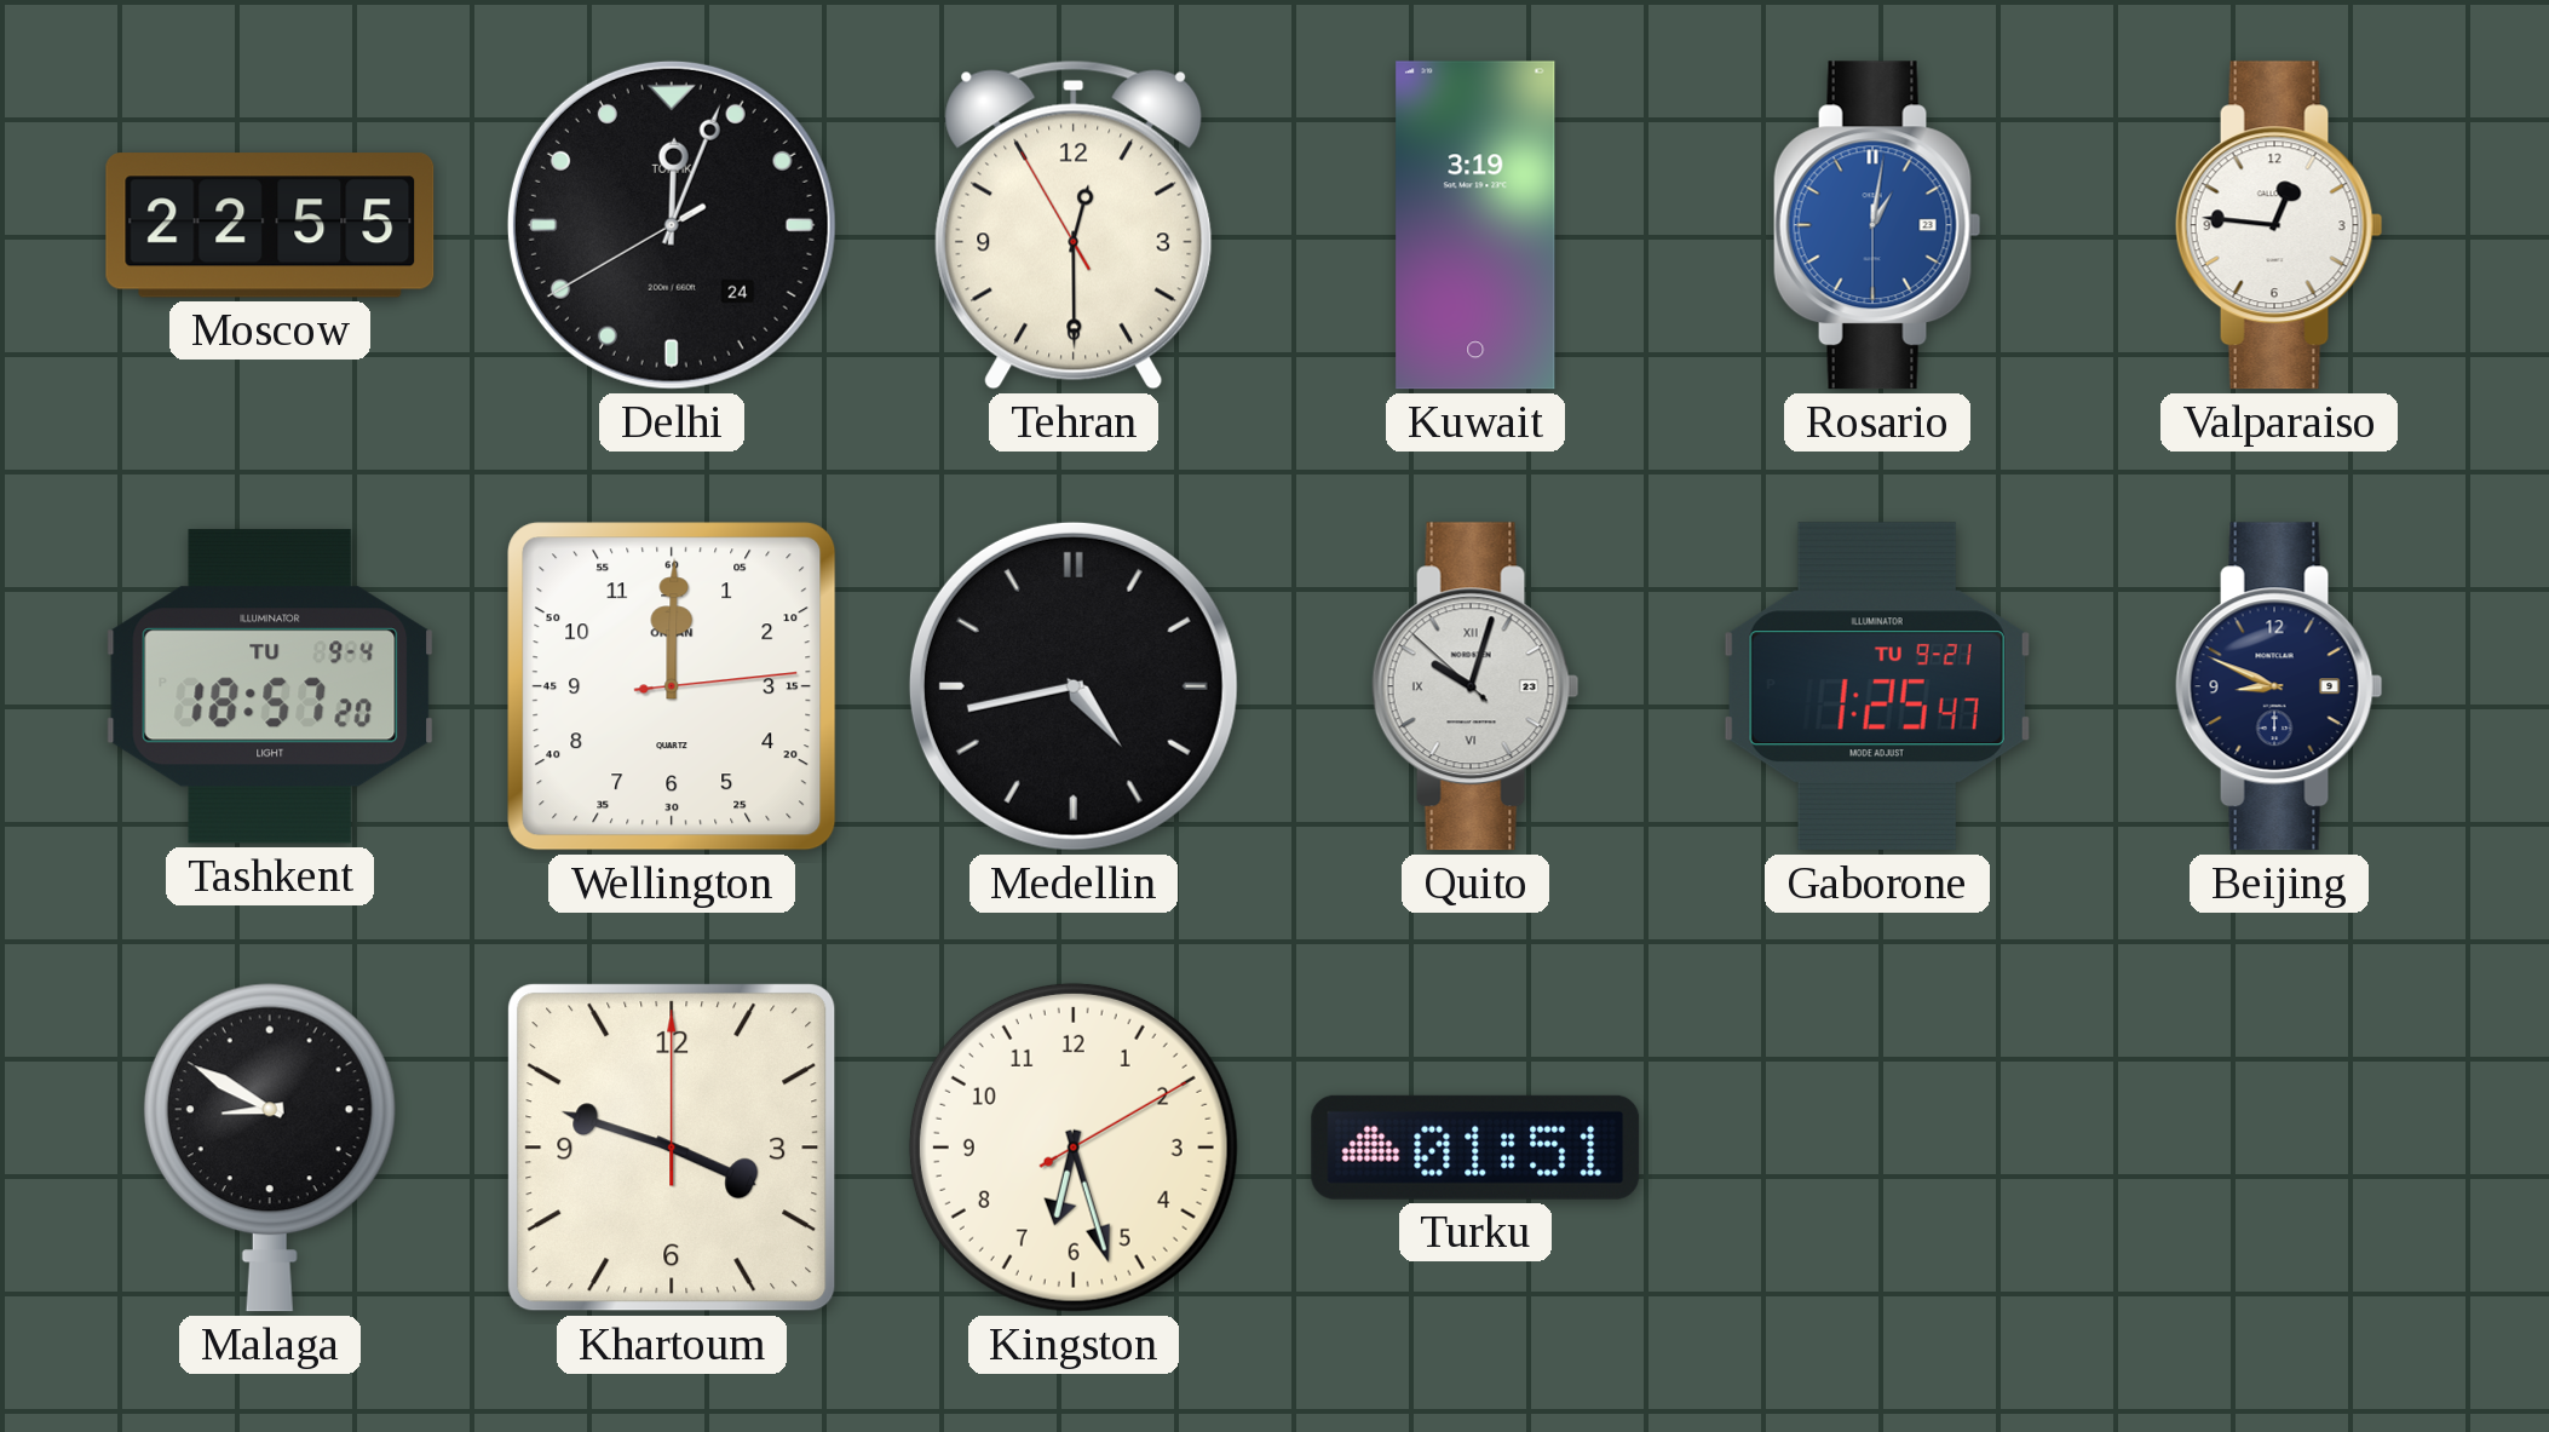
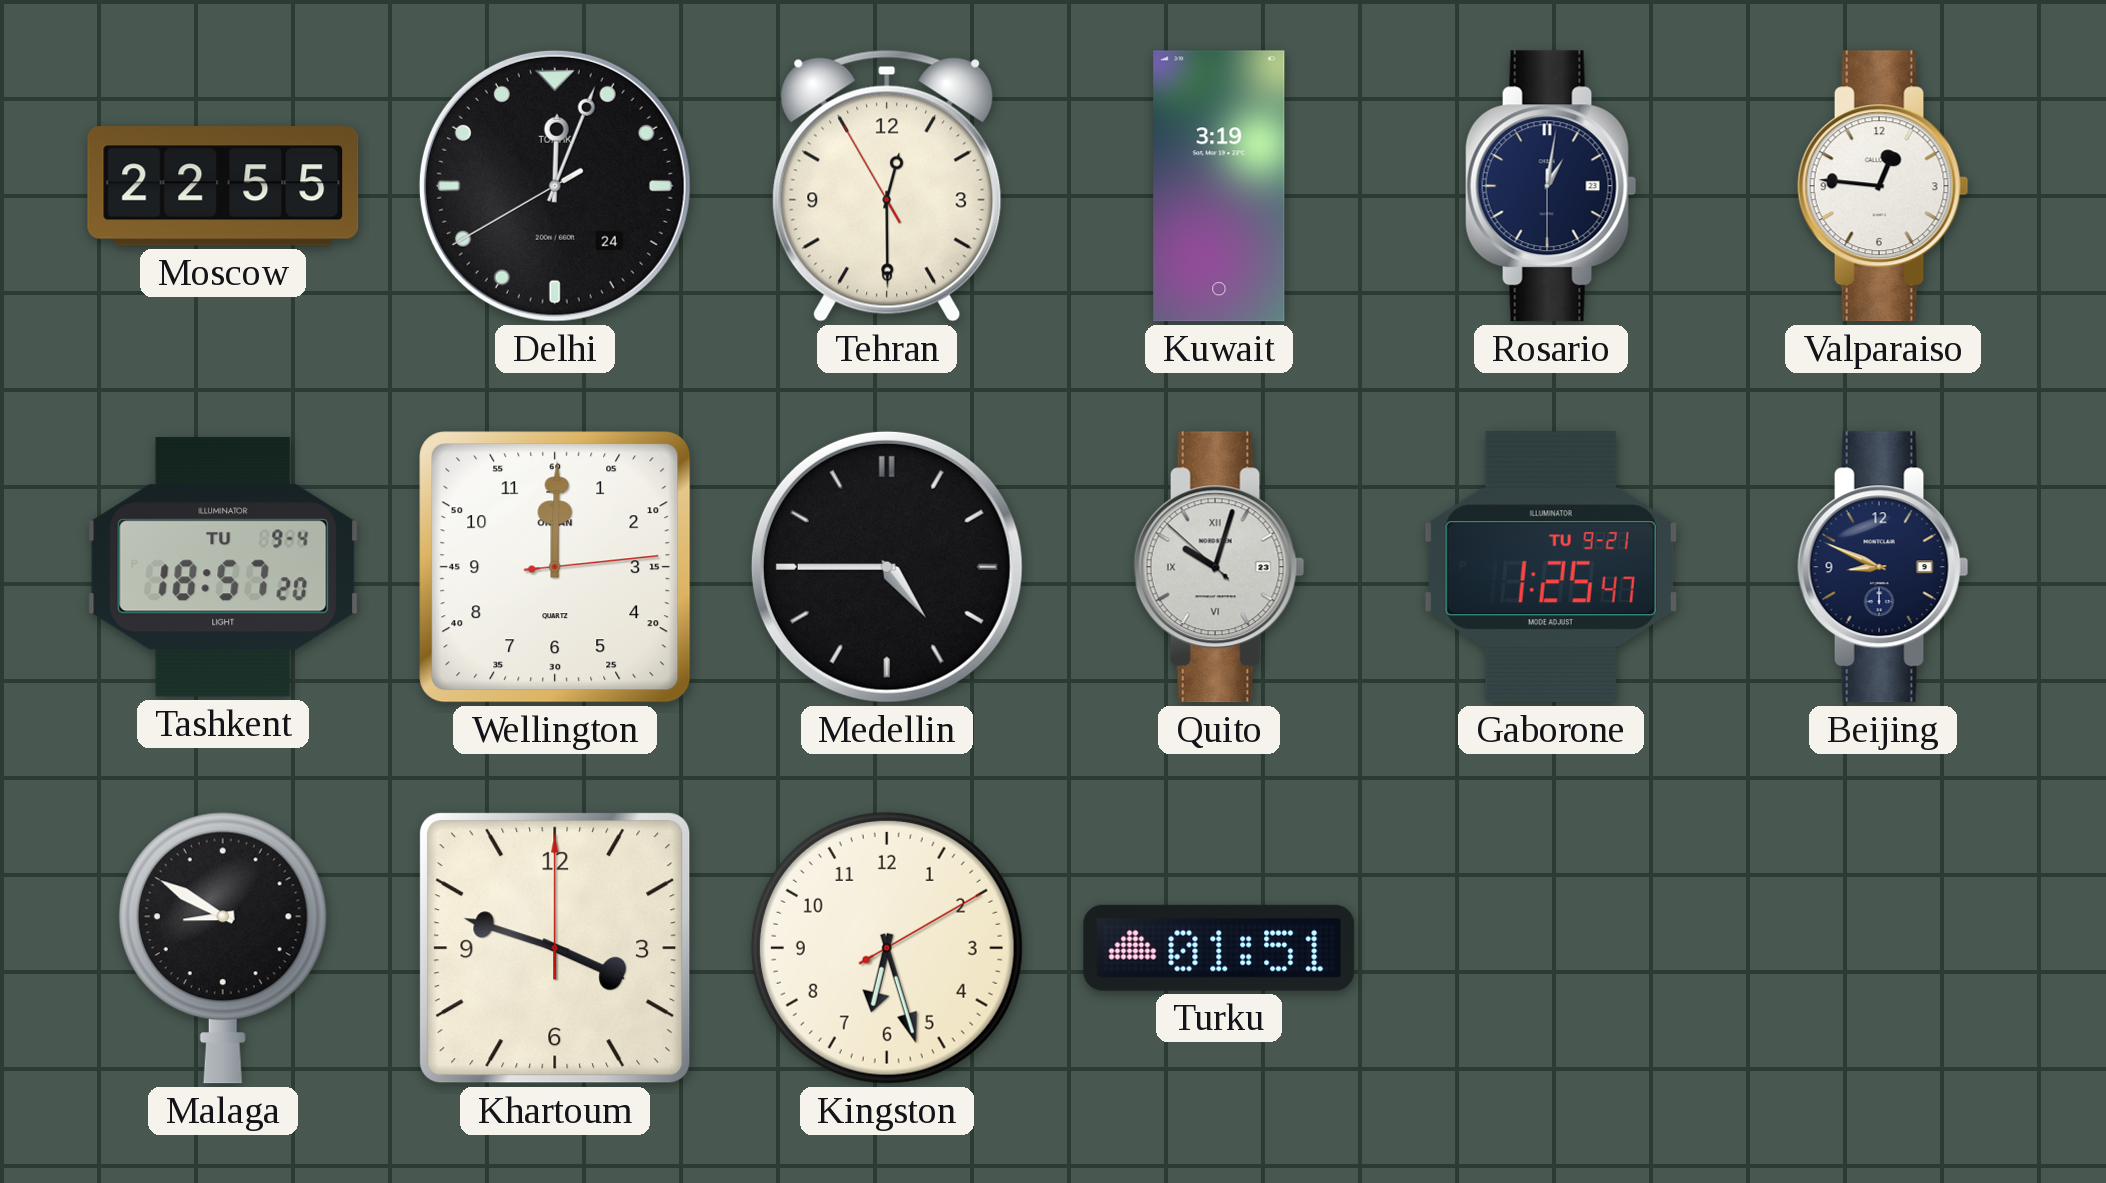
Rosario dial: blue -> navy (1551, 186)
Medellin: 4:43 -> 4:45 (887, 567)
